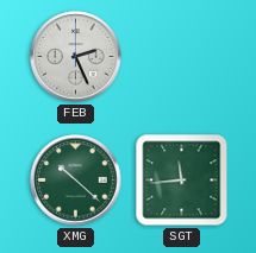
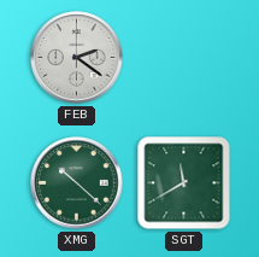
FEB: 2:26 -> 2:21 (77, 58)
SGT: 11:44 -> 11:40 (184, 183)
